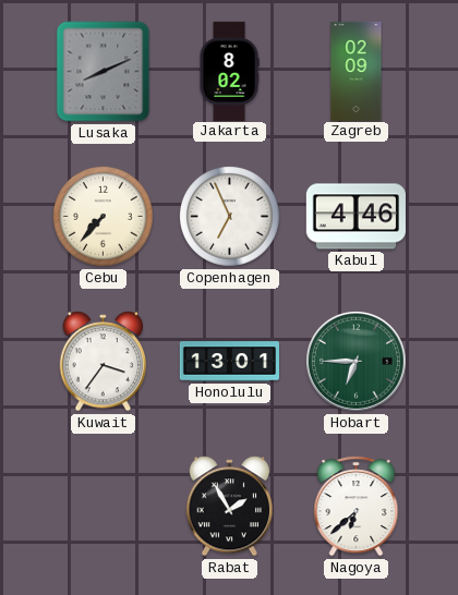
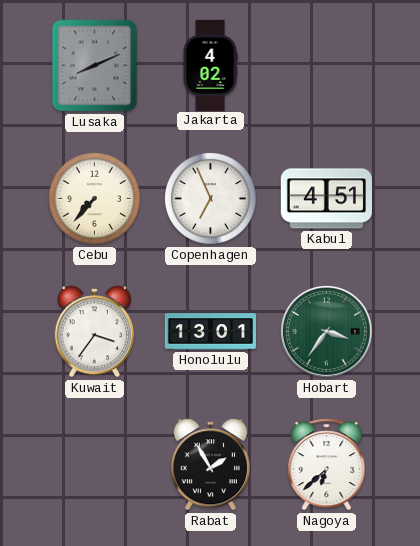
Jakarta: 8:02 -> 4:02 (210, 65)
Zagreb: 02:09 -> none (357, 71)
Kabul: 4:46 -> 4:51 (326, 199)
Hobart: 6:45 -> 3:36 (326, 331)
